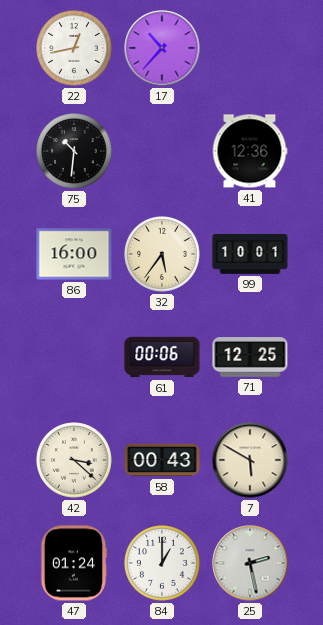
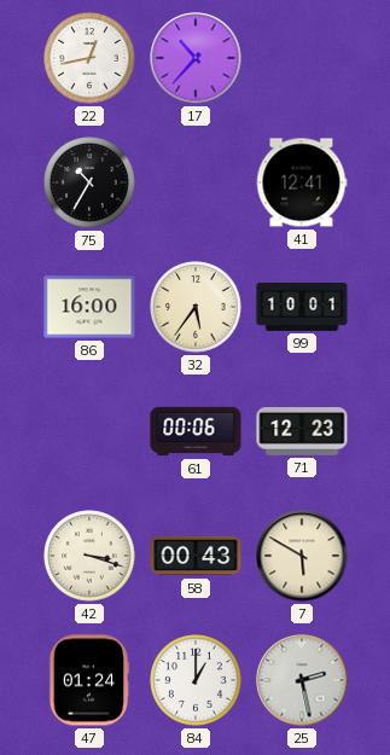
75: 10:31 -> 10:35 (89, 182)
41: 12:36 -> 12:41 (302, 182)
71: 12:25 -> 12:23 (302, 431)
42: 3:22 -> 3:18 (89, 556)
